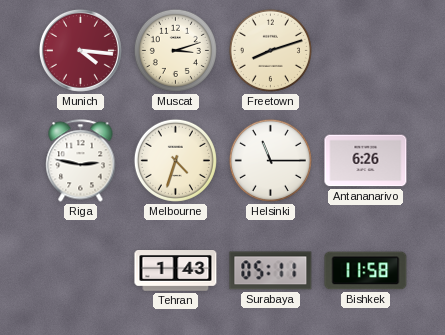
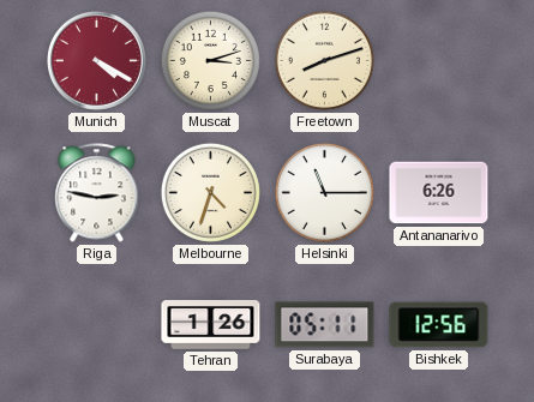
Munich: 4:16 -> 4:20 (96, 60)
Tehran: 1:43 -> 1:26 (211, 325)
Bishkek: 11:58 -> 12:56 (439, 325)
